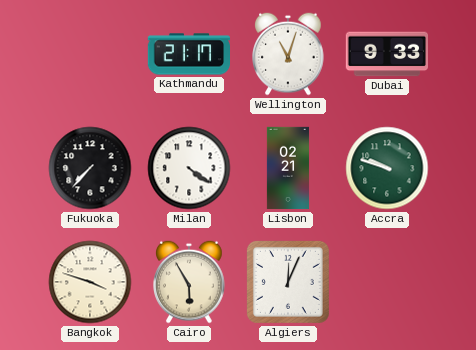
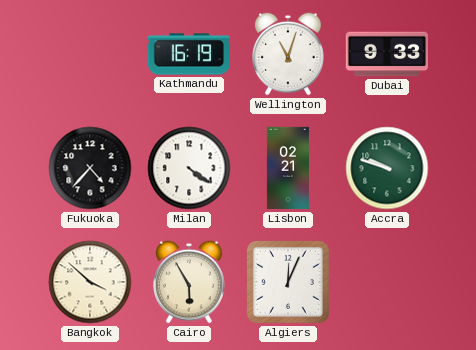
Kathmandu: 21:17 -> 16:19 (188, 54)
Fukuoka: 7:37 -> 4:37 (90, 168)
Bangkok: 3:48 -> 3:52 (90, 282)
